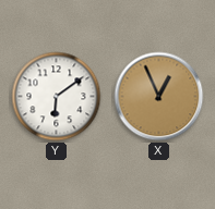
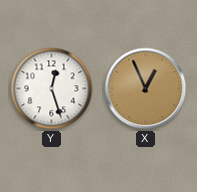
Y: 6:09 -> 12:27 (52, 89)
